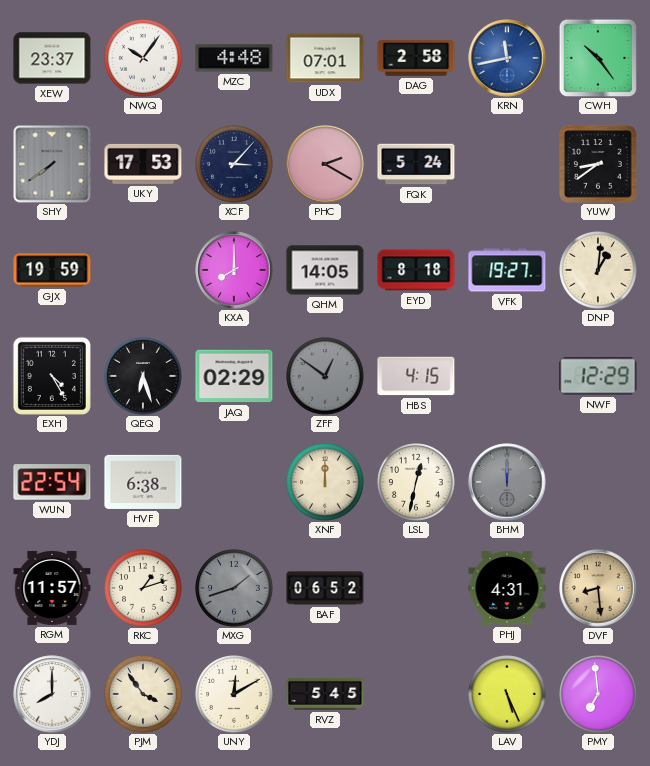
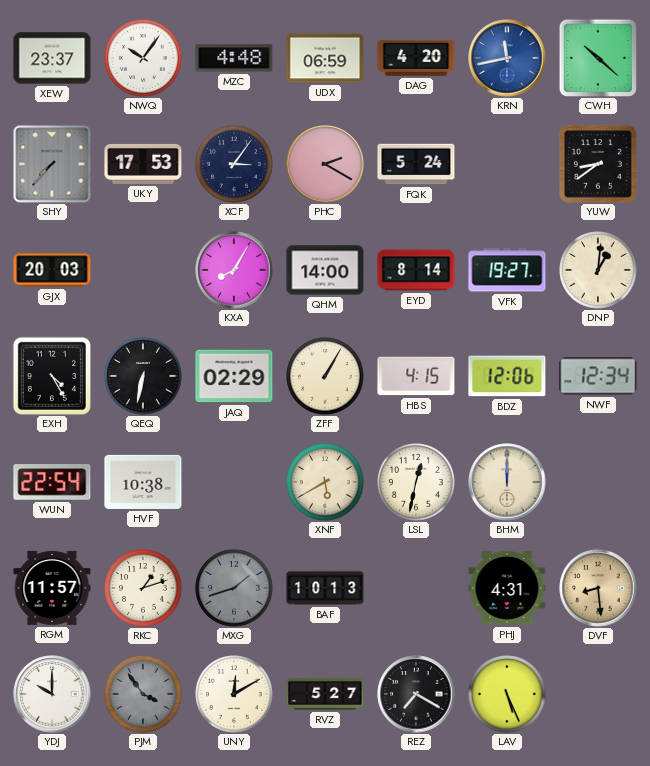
UDX: 07:01 -> 06:59 (325, 58)
DAG: 2:58 -> 4:20 (416, 58)
CWH: 10:24 -> 10:22 (597, 57)
SHY: 7:39 -> 7:37 (52, 164)
XCF: 3:07 -> 3:06 (234, 164)
GJX: 19:59 -> 20:03 (52, 270)
KXA: 8:00 -> 8:05 (234, 270)
QHM: 14:05 -> 14:00 (325, 270)
EYD: 8:18 -> 8:14 (416, 270)
QEQ: 6:27 -> 6:32 (143, 376)
ZFF: 12:51 -> 1:05 (325, 376)
ZFF dial: grey -> cream (325, 376)
BDZ: none -> 12:06 (507, 376)
NWF: 12:29 -> 12:34 (598, 376)
HVF: 6:38 -> 10:38 (143, 482)
XNF: 12:00 -> 5:40 (325, 482)
BHM dial: grey -> cream (507, 482)
BAF: 06:52 -> 10:13 (325, 588)
YDJ: 8:00 -> 10:00 (52, 694)
PJM dial: cream -> grey (143, 694)
RVZ: 5:45 -> 5:27 (325, 694)
REZ: none -> 7:20 (416, 694)
PMY: 6:59 -> none (598, 694)
